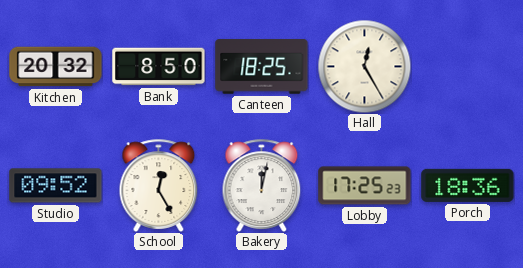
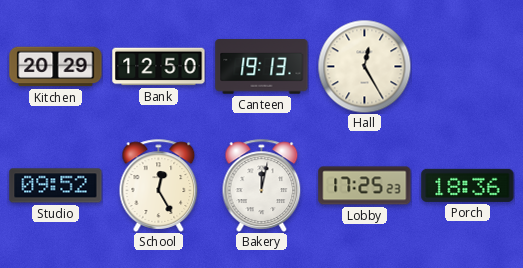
Kitchen: 20:32 -> 20:29 (56, 67)
Bank: 8:50 -> 12:50 (159, 67)
Canteen: 18:25 -> 19:13 (262, 67)
